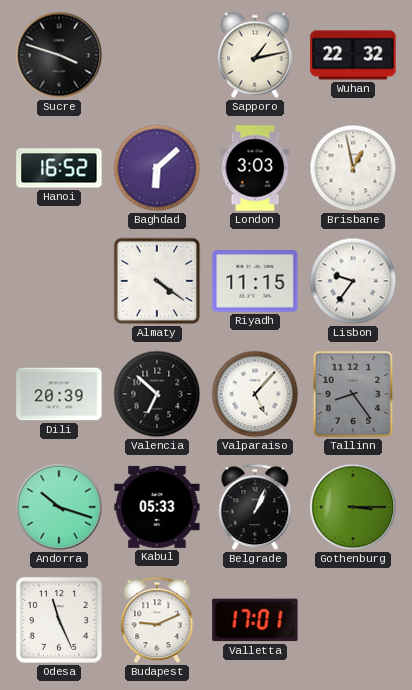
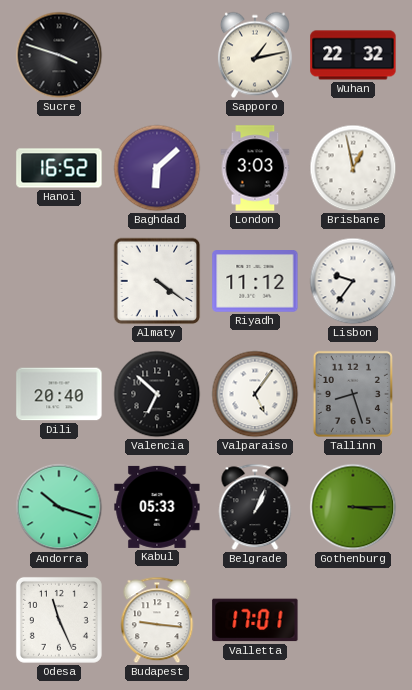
Riyadh: 11:15 -> 11:12 (255, 281)
Dili: 20:39 -> 20:40 (59, 394)
Valparaiso: 5:07 -> 5:06 (255, 394)
Tallinn: 8:24 -> 8:27 (353, 394)
Budapest: 9:11 -> 9:16 (157, 620)
